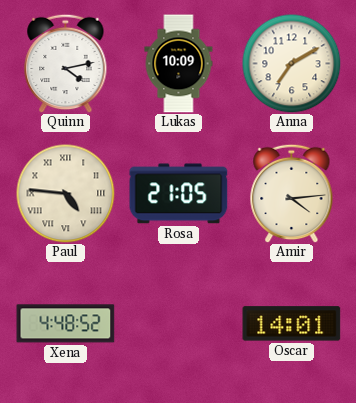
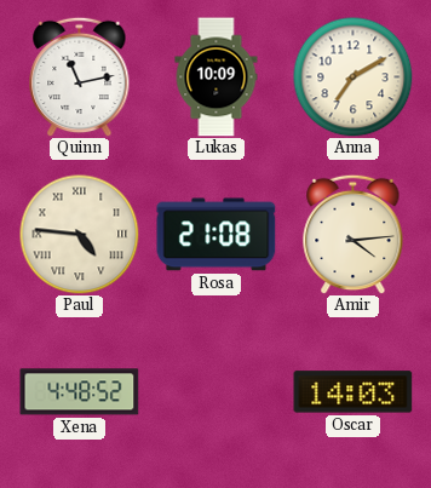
Quinn: 4:13 -> 11:13 (80, 76)
Rosa: 21:05 -> 21:08 (217, 235)
Oscar: 14:01 -> 14:03 (354, 392)
